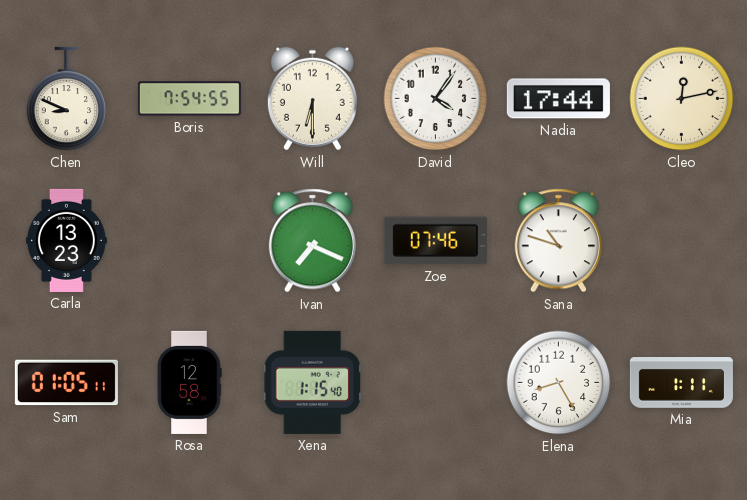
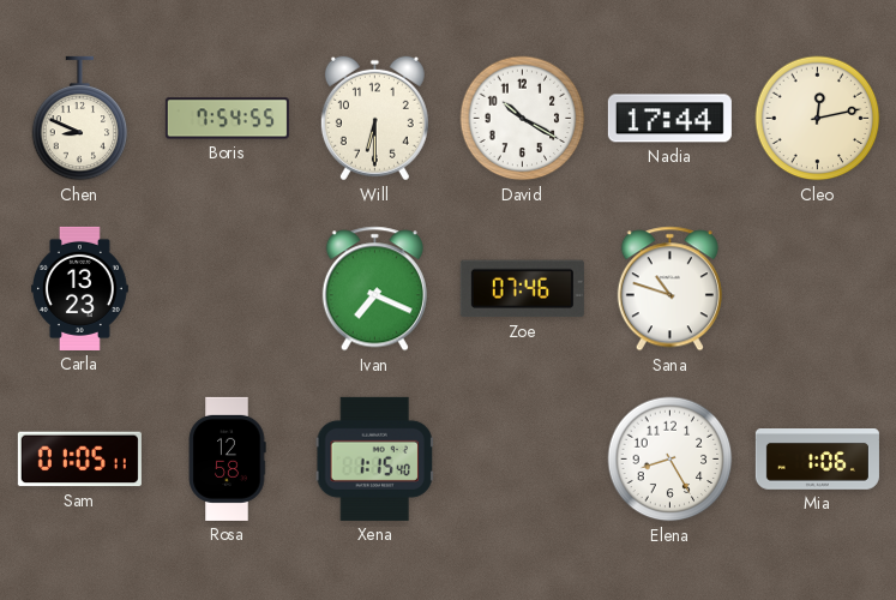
David: 4:06 -> 10:20 (523, 119)
Mia: 1:11 -> 1:06 (817, 460)
